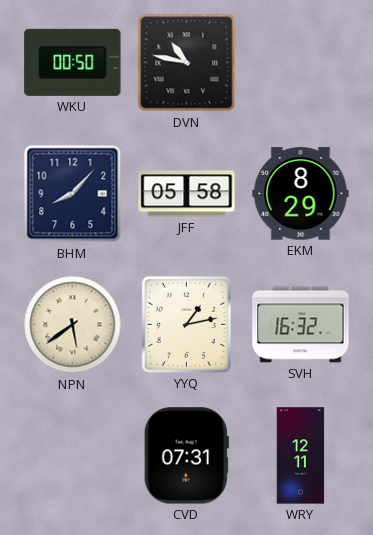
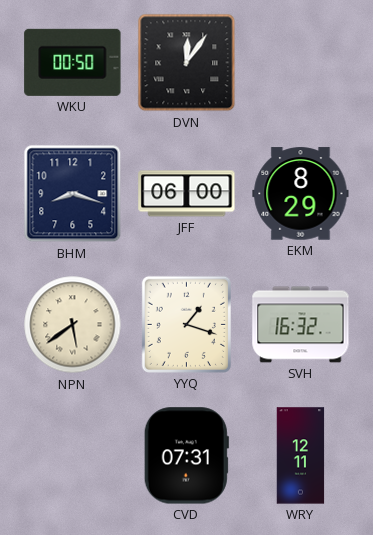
DVN: 10:47 -> 12:06 (187, 63)
BHM: 8:07 -> 8:18 (73, 194)
JFF: 05:58 -> 06:00 (187, 194)
YYQ: 1:13 -> 1:18 (186, 324)
